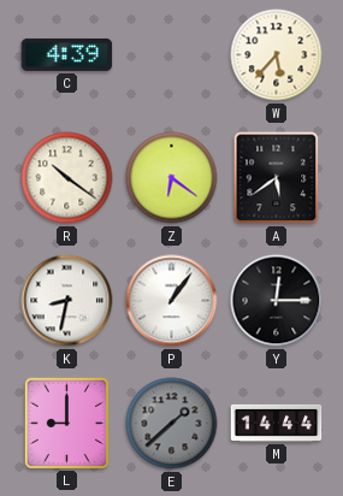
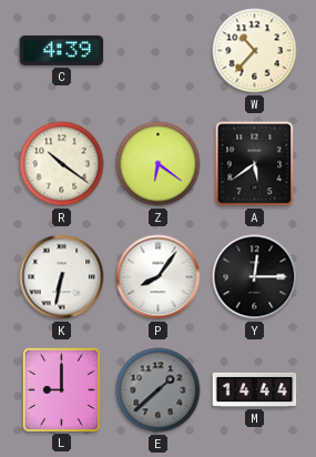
W: 5:37 -> 10:37 (255, 51)
K: 8:32 -> 6:32 (62, 277)
P: 1:06 -> 8:06 (159, 277)
